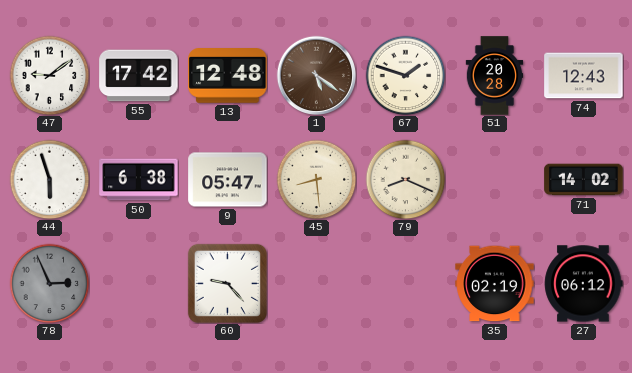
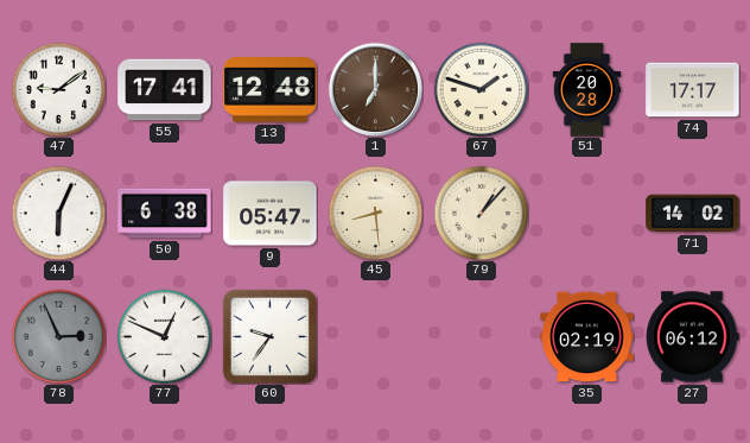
55: 17:42 -> 17:41 (165, 90)
1: 5:21 -> 7:00 (375, 89)
74: 12:43 -> 17:17 (693, 90)
44: 5:57 -> 6:04 (58, 213)
79: 8:19 -> 1:07 (481, 213)
77: none -> 12:49 (164, 336)
60: 9:23 -> 9:36 (269, 336)
